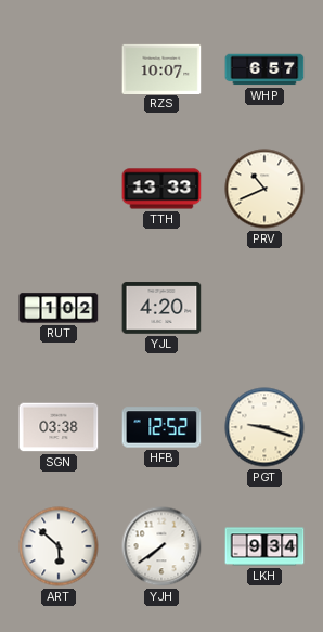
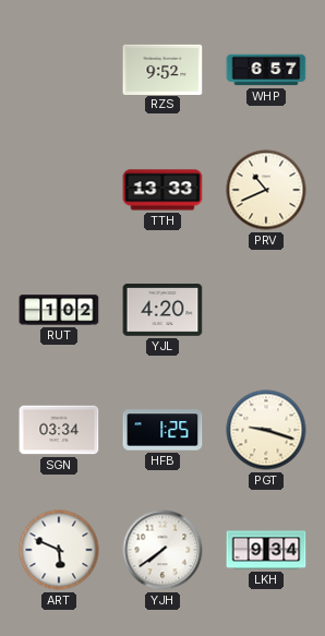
RZS: 10:07 -> 9:52 (162, 69)
SGN: 03:38 -> 03:34 (59, 430)
HFB: 12:52 -> 1:25 (162, 430)
ART: 5:52 -> 5:49 (59, 550)
